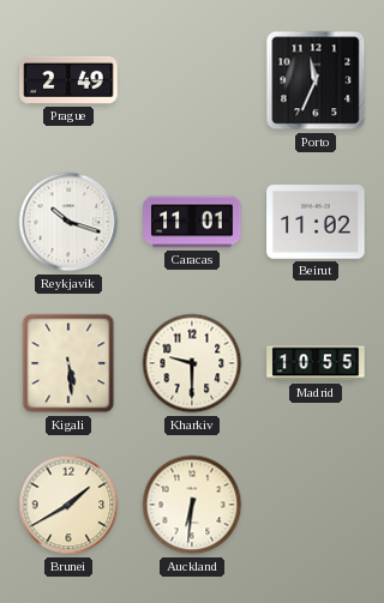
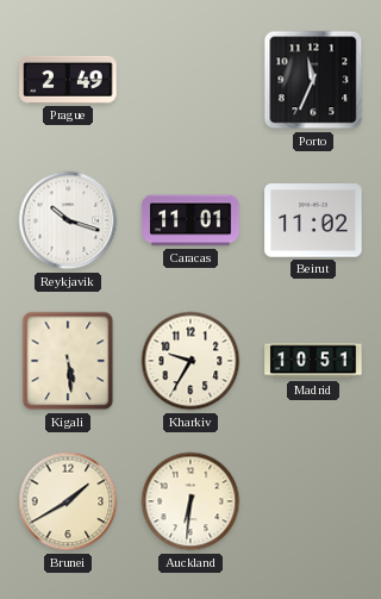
Kharkiv: 9:30 -> 9:35 (190, 361)
Madrid: 10:55 -> 10:51 (313, 361)
